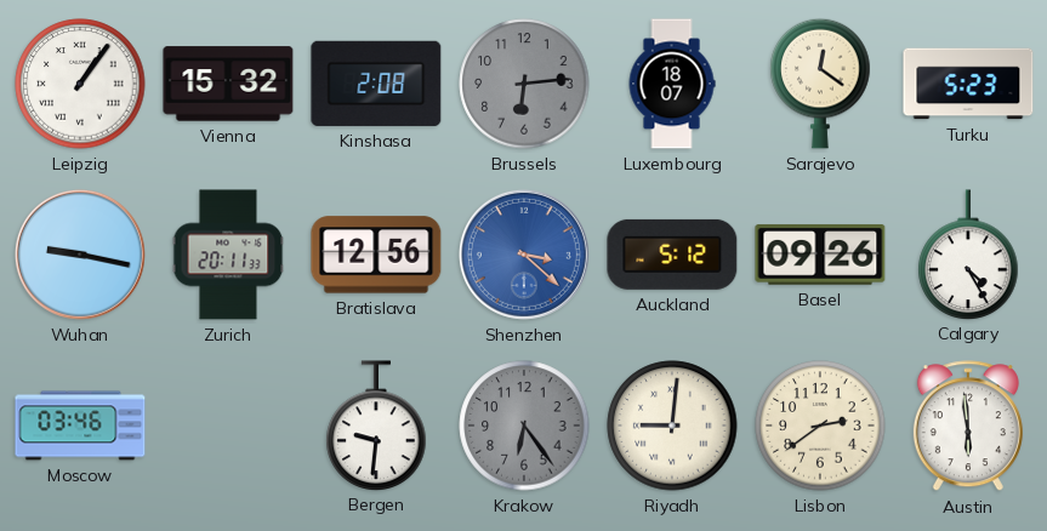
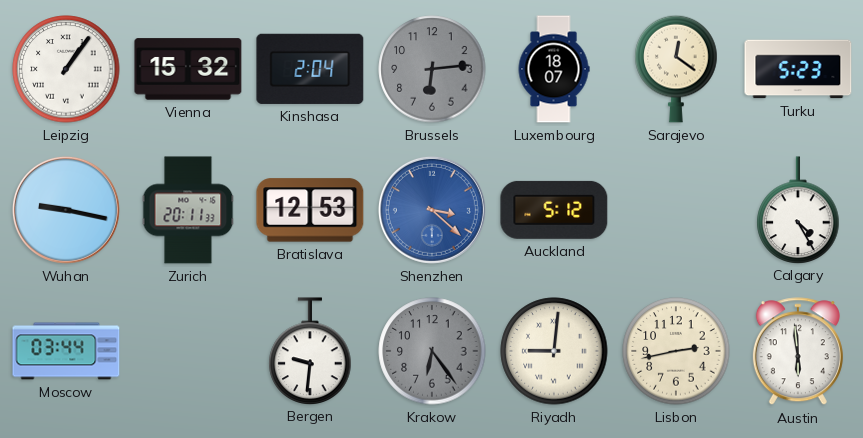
Kinshasa: 2:08 -> 2:04 (310, 69)
Bratislava: 12:56 -> 12:53 (310, 210)
Basel: 09:26 -> none (820, 255)
Moscow: 03:46 -> 03:44 (66, 351)
Lisbon: 2:39 -> 2:43 (676, 351)
